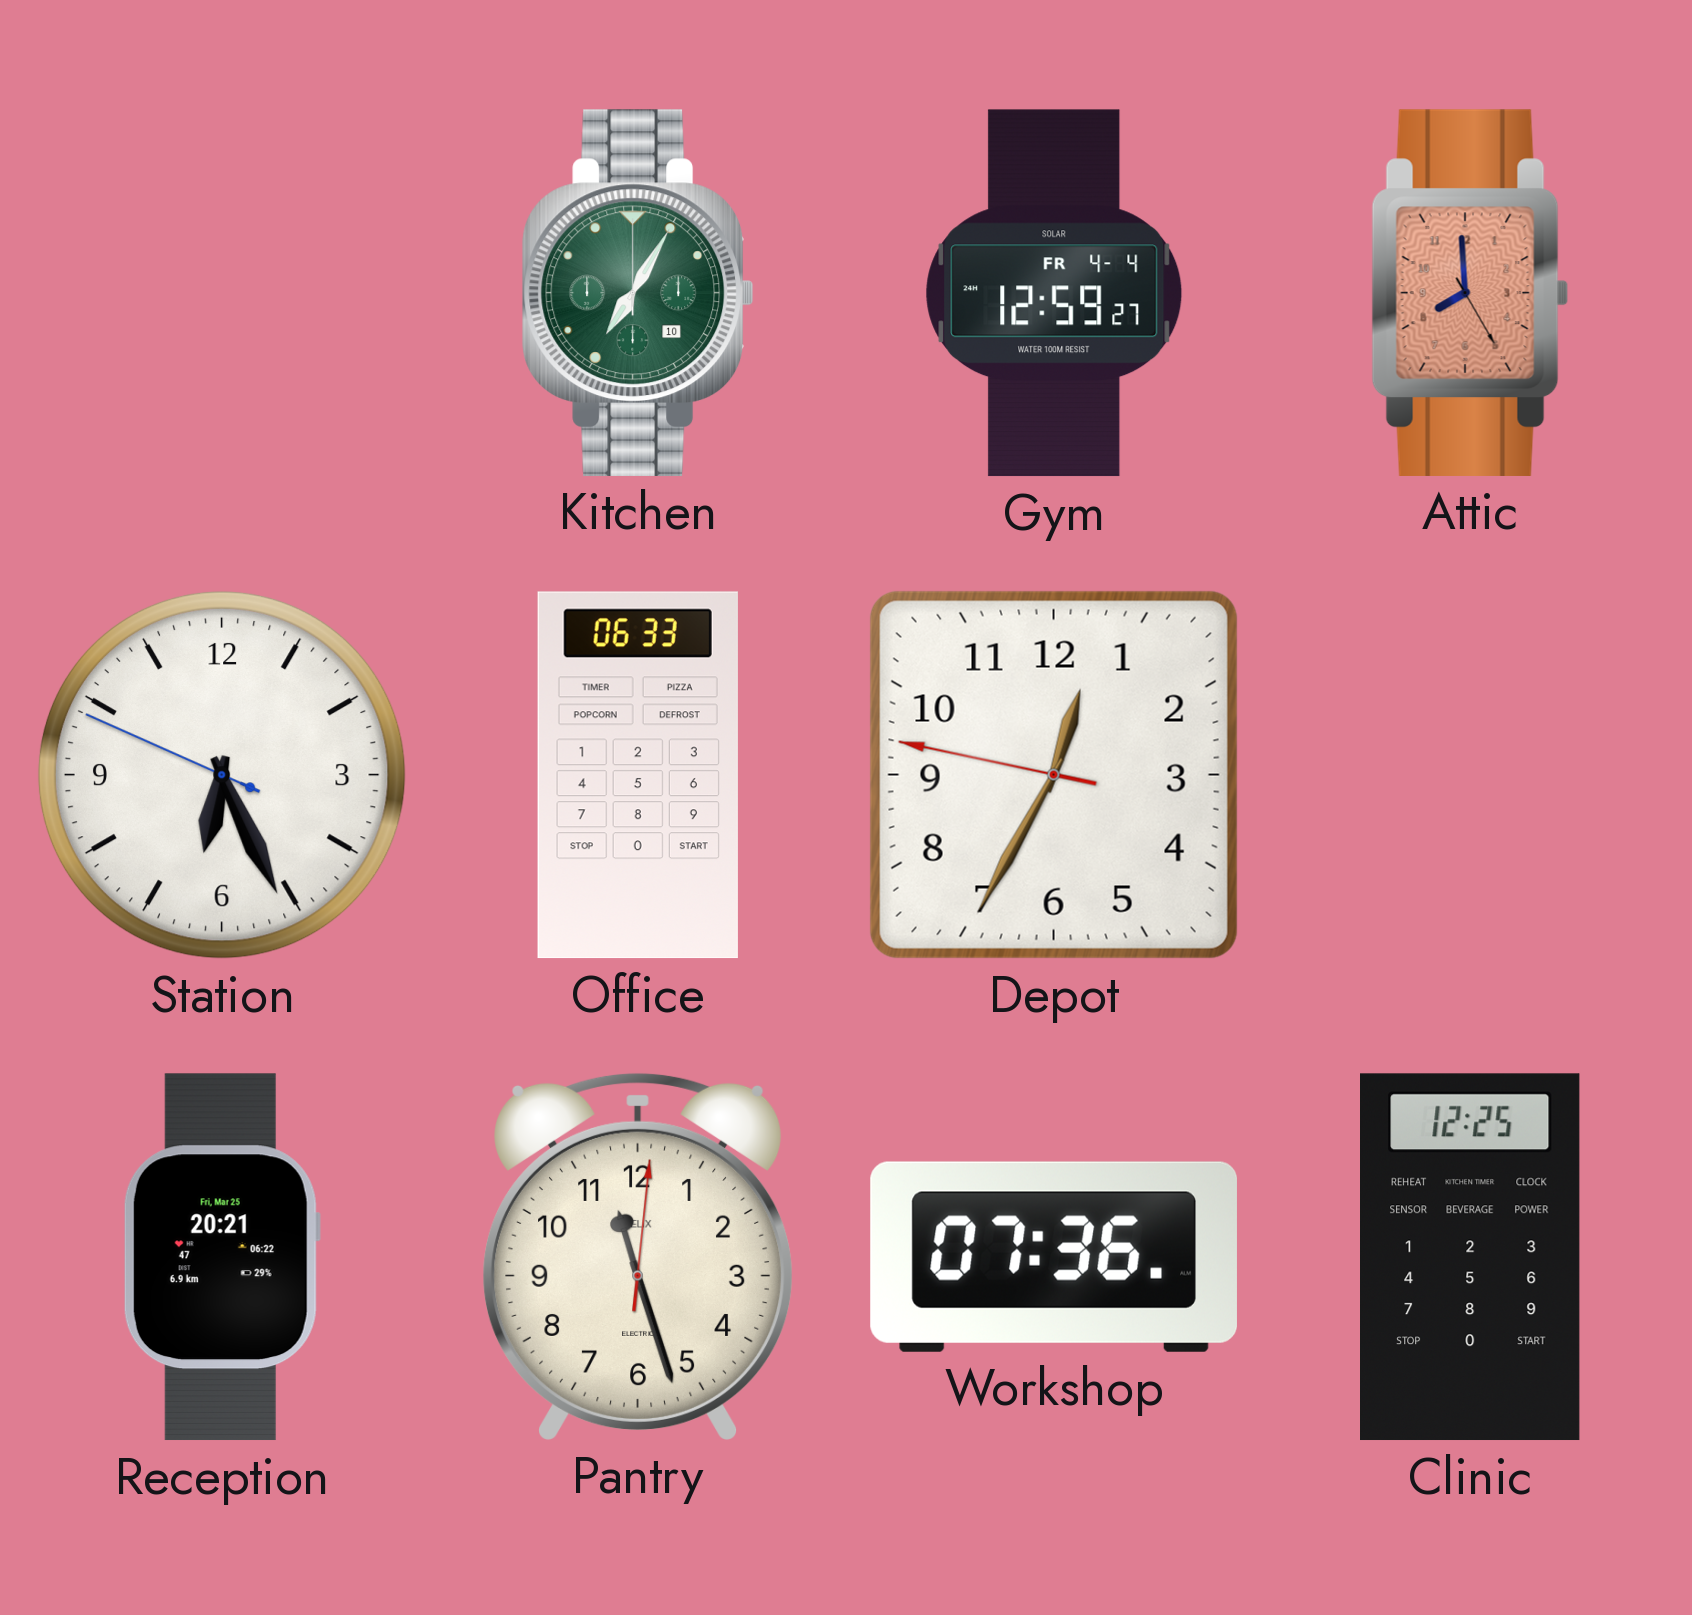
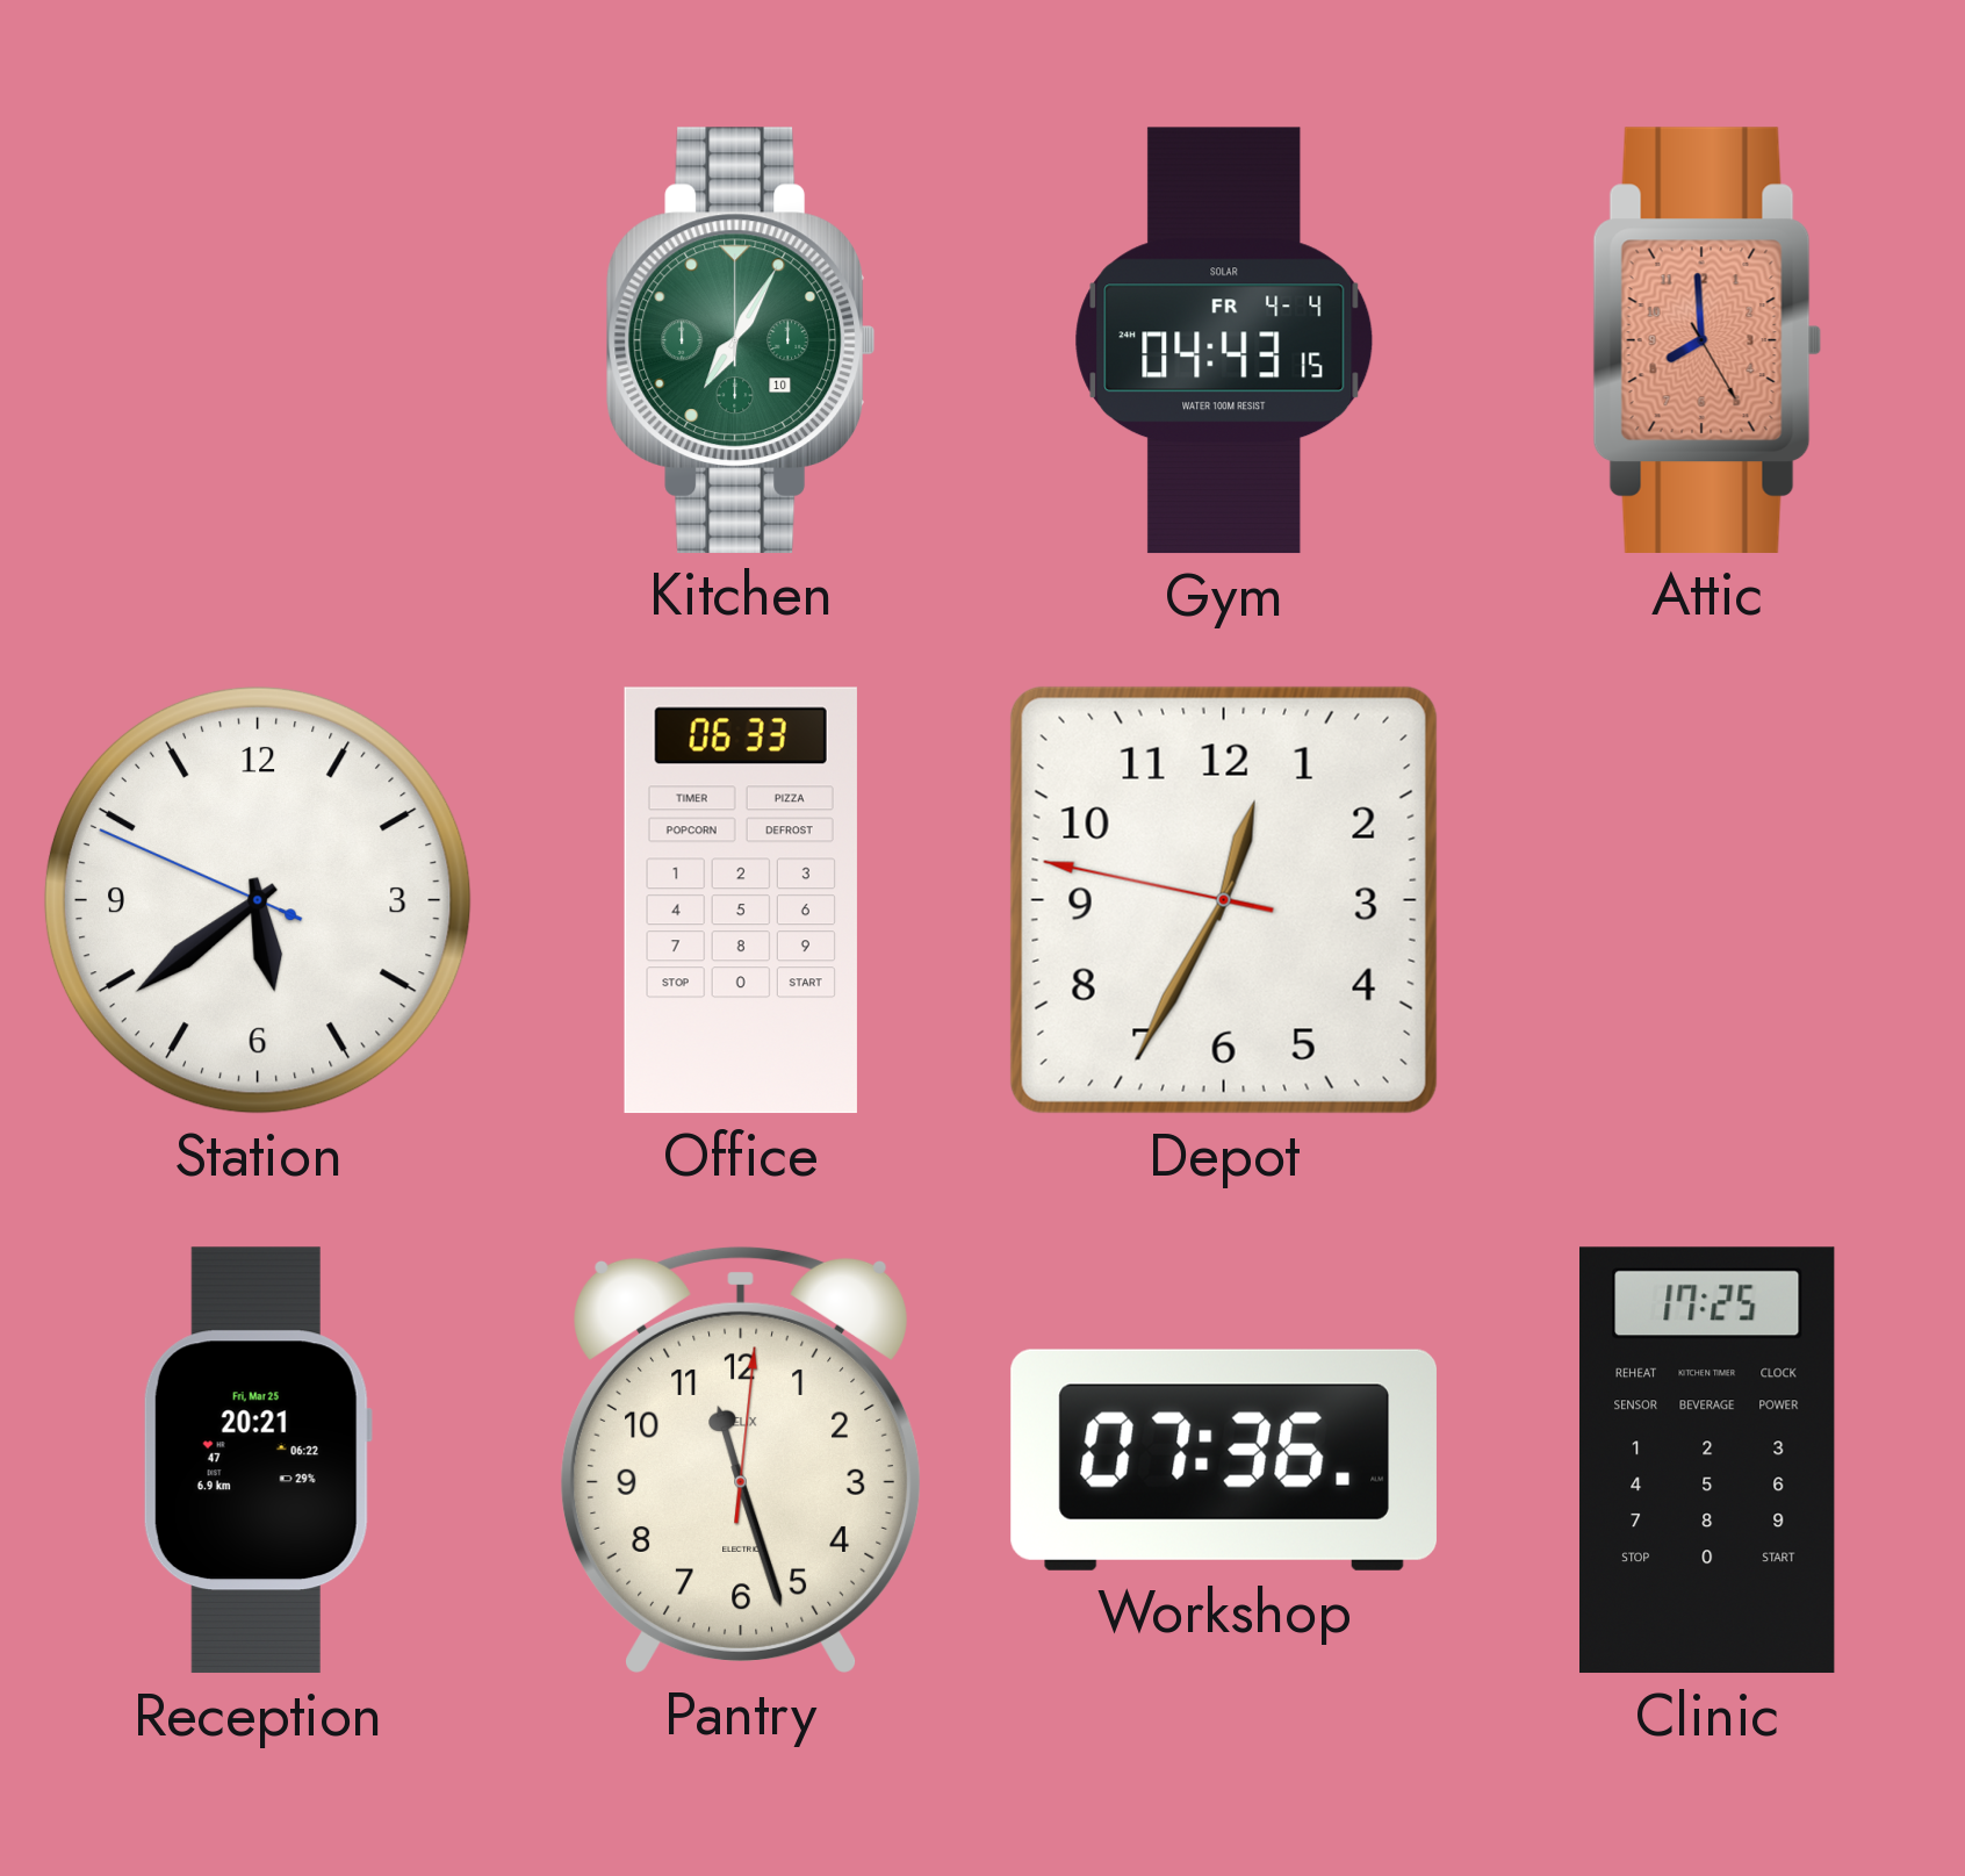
Gym: 12:59 -> 04:43 (1224, 340)
Station: 6:25 -> 5:38 (258, 900)
Clinic: 12:25 -> 17:25 (1708, 1460)
